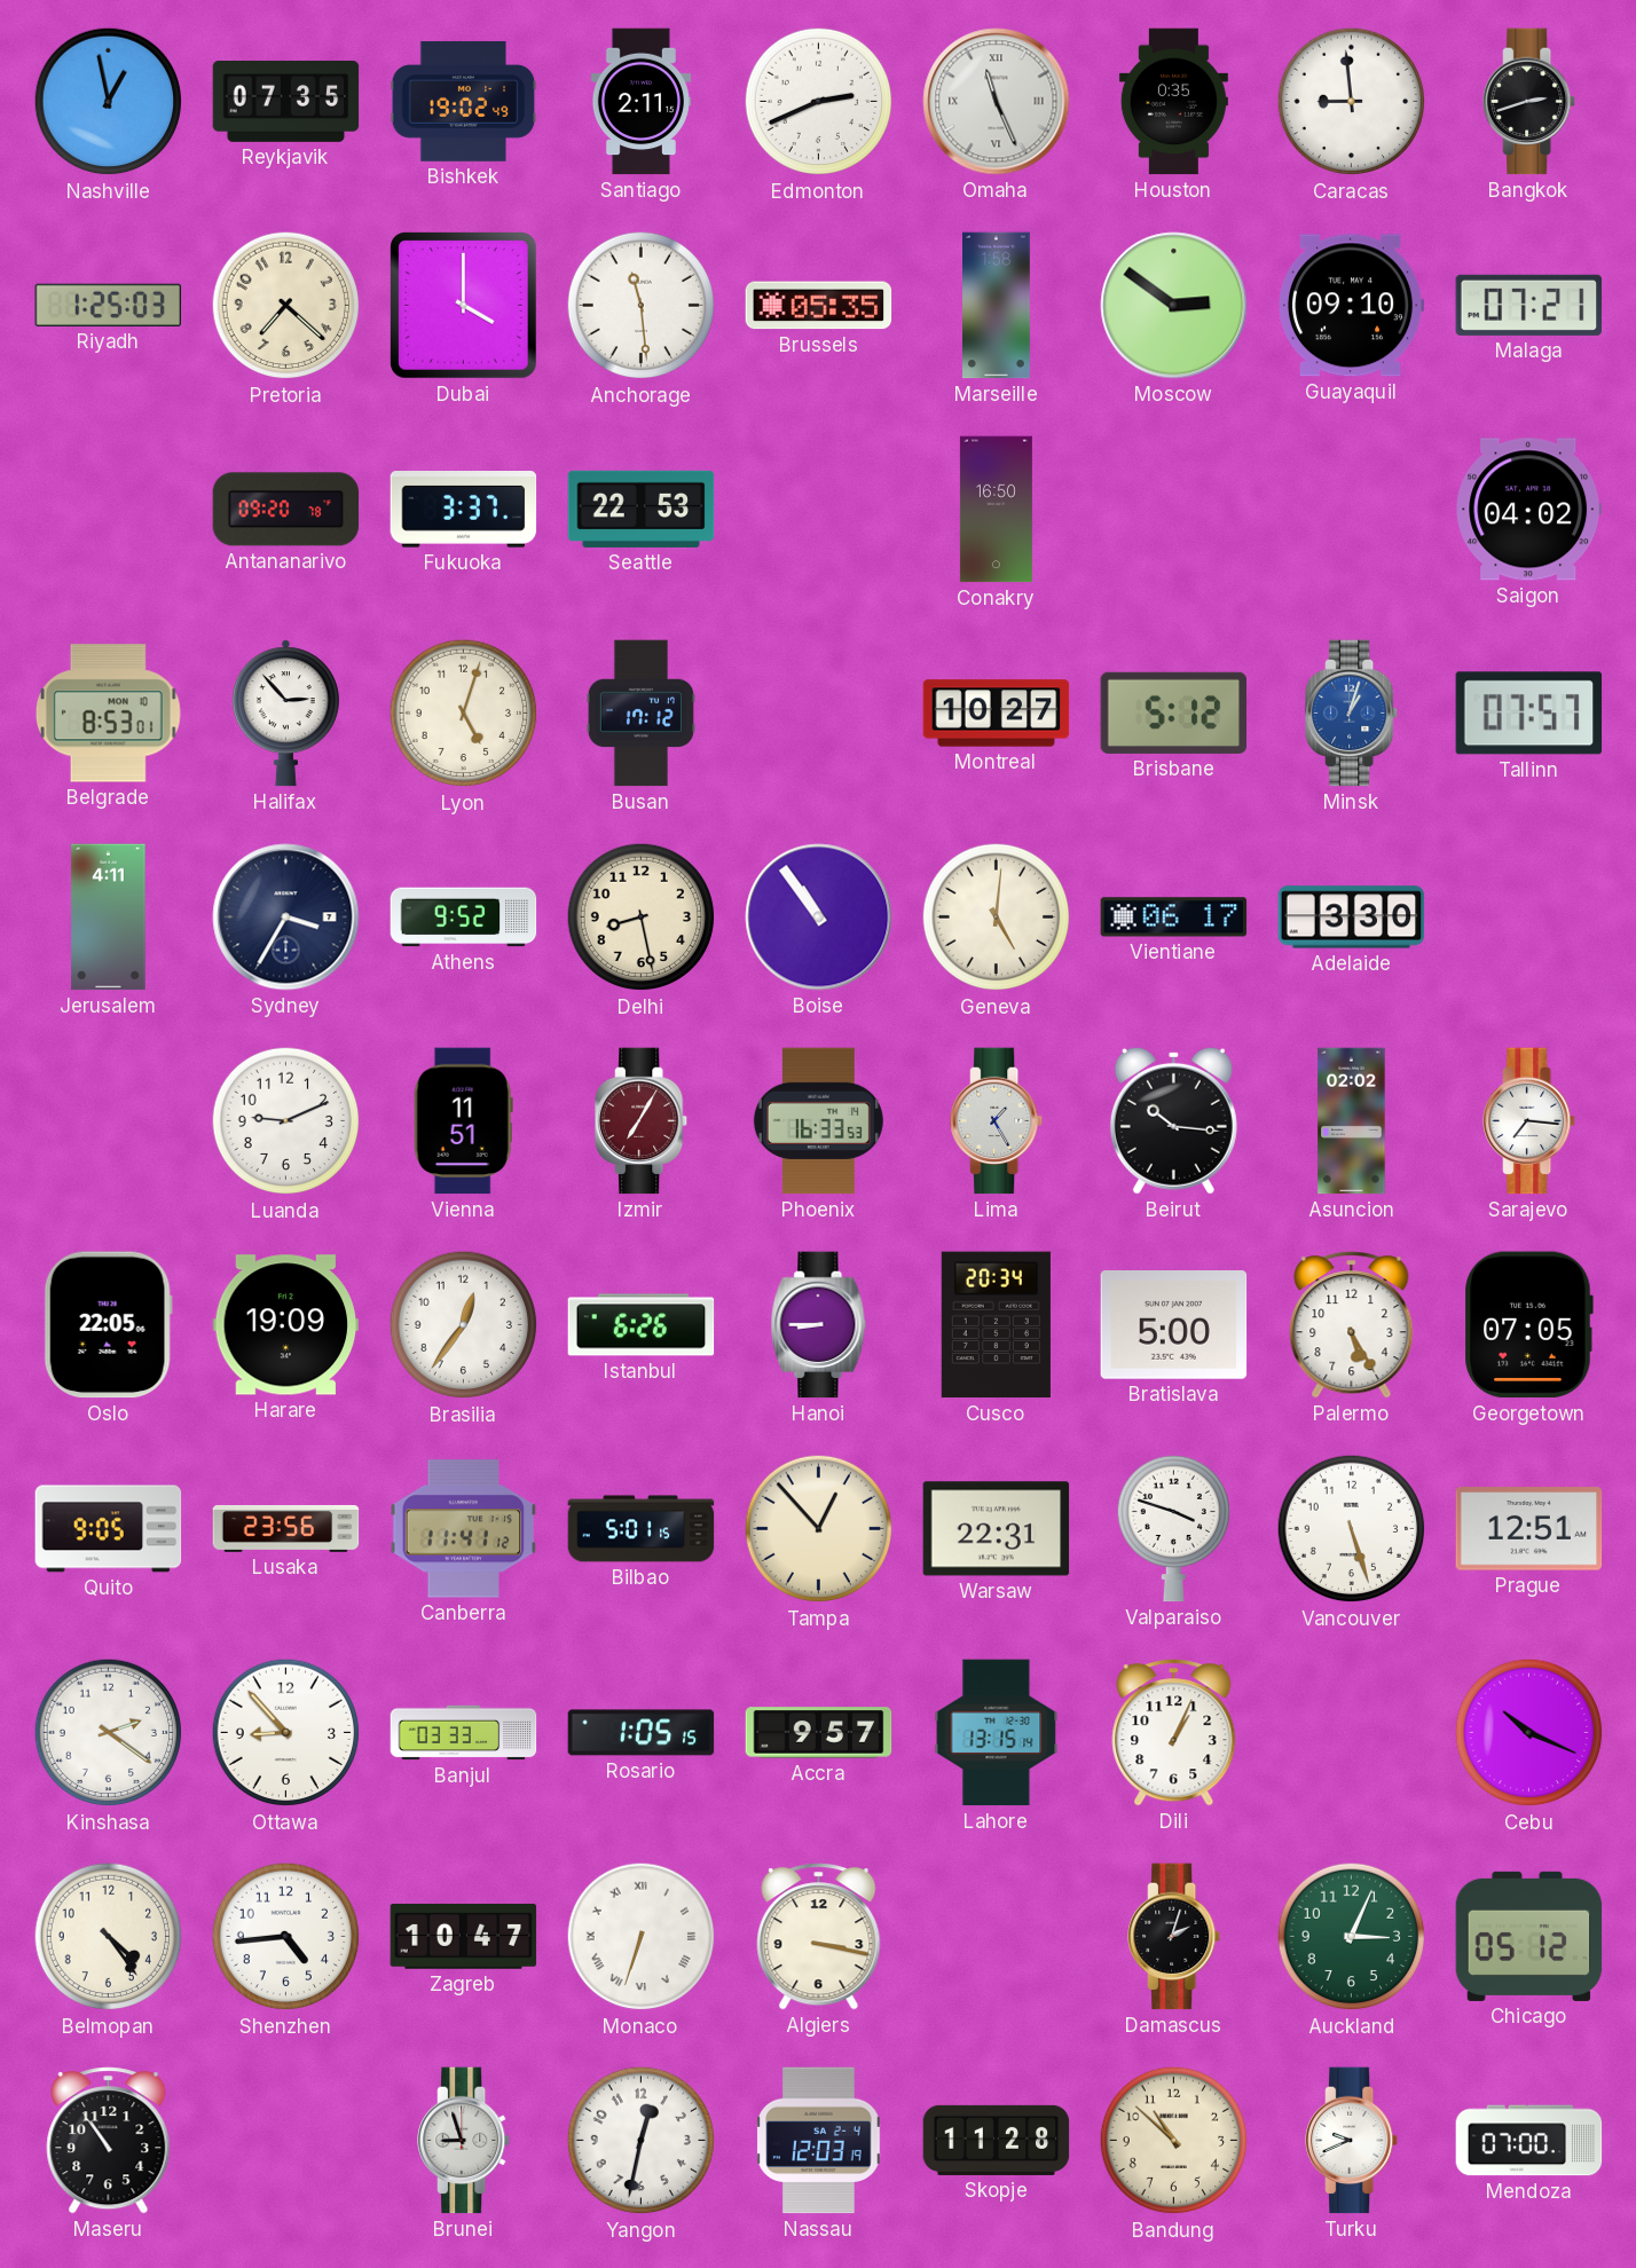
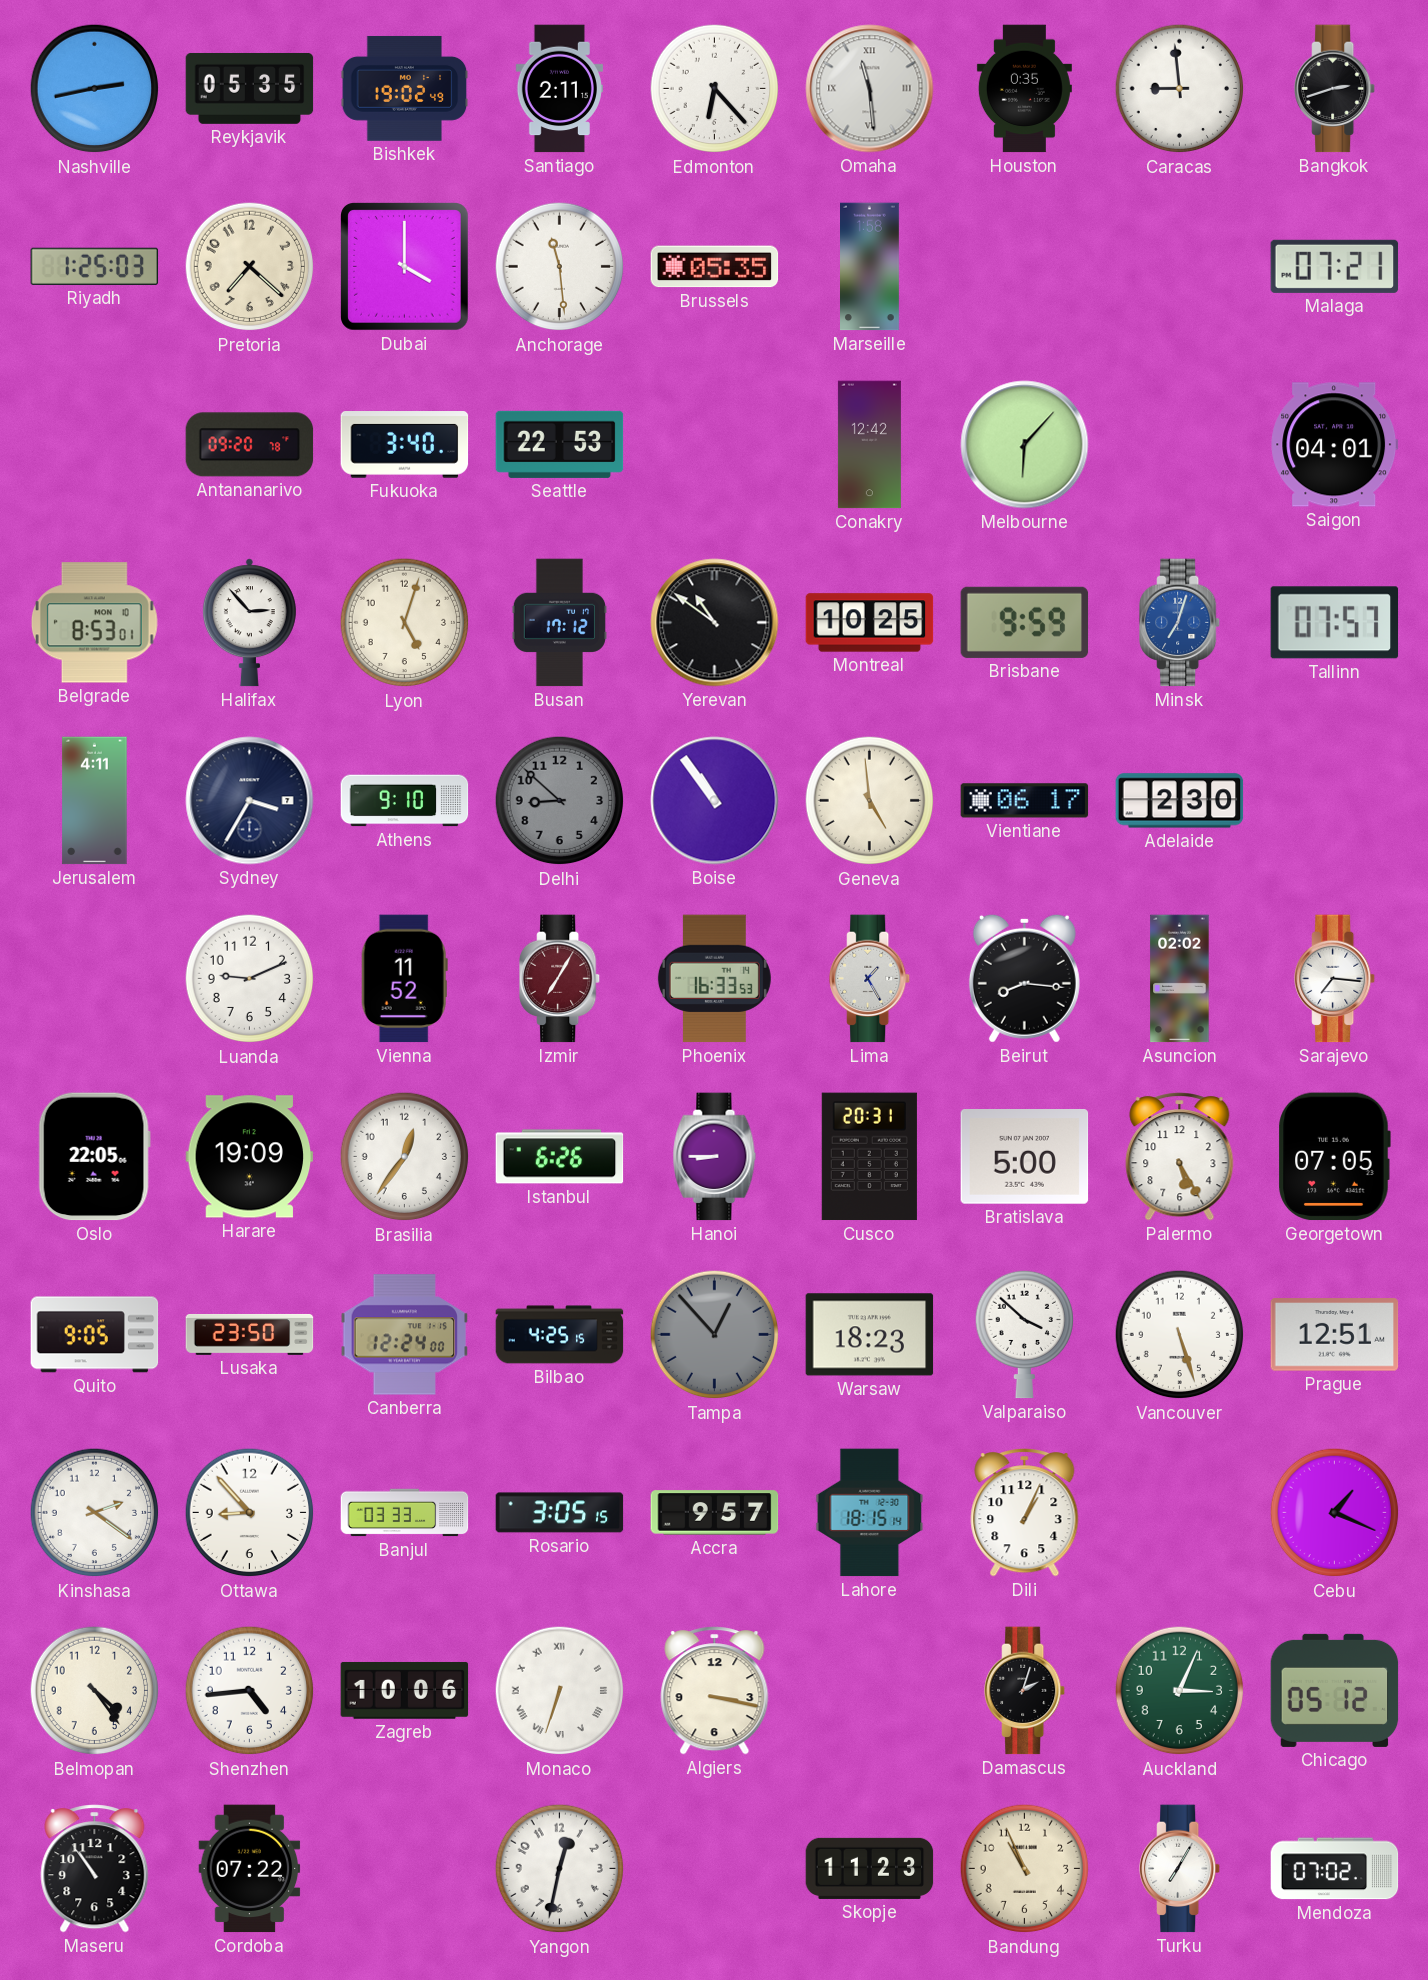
Nashville: 12:58 -> 2:43 (95, 89)
Reykjavik: 07:35 -> 05:35 (250, 88)
Edmonton: 2:41 -> 6:23 (715, 89)
Omaha: 11:26 -> 11:29 (870, 89)
Moscow: 2:51 -> none (1174, 306)
Guayaquil: 09:10 -> none (1352, 306)
Fukuoka: 3:37 -> 3:40 (405, 445)
Conakry: 16:50 -> 12:42 (869, 445)
Melbourne: none -> 6:07 (1025, 445)
Saigon: 04:02 -> 04:01 (1335, 445)
Yerevan: none -> 10:51 (715, 623)
Montreal: 10:27 -> 10:25 (870, 623)
Brisbane: 5:12 -> 9:59 (1025, 622)
Minsk: 1:03 -> 7:03 (1181, 623)
Athens: 9:52 -> 9:10 (405, 801)
Delhi: 8:28 -> 8:52 (560, 801)
Delhi dial: cream -> grey (560, 801)
Geneva: 5:01 -> 4:59 (870, 801)
Adelaide: 3:30 -> 2:30 (1180, 801)
Vienna: 11:51 -> 11:52 (404, 979)
Beirut: 10:16 -> 8:16 (1024, 978)
Cusco: 20:34 -> 20:31 (869, 1157)
Lusaka: 23:56 -> 23:50 (250, 1334)
Canberra: 11:41 -> 12:24 (405, 1335)
Bilbao: 5:01 -> 4:25 (560, 1335)
Tampa dial: cream -> grey (715, 1335)
Warsaw: 22:31 -> 18:23 (870, 1335)
Valparaiso: 3:48 -> 3:52 (1024, 1334)
Rosario: 1:05 -> 3:05 (560, 1513)
Lahore: 13:15 -> 18:15 (870, 1513)
Cebu: 10:19 -> 1:19 (1335, 1513)
Zagreb: 10:47 -> 10:06 (405, 1690)
Cordoba: none -> 07:22 (250, 1869)
Brunei: 8:57 -> none (465, 2141)
Nassau: 12:03 -> none (819, 2141)
Skopje: 11:28 -> 11:23 (870, 1868)
Bandung: 10:52 -> 10:56 (1025, 1869)
Turku: 9:41 -> 7:05 (1181, 1869)
Mendoza: 07:00 -> 07:02 (1335, 1869)
